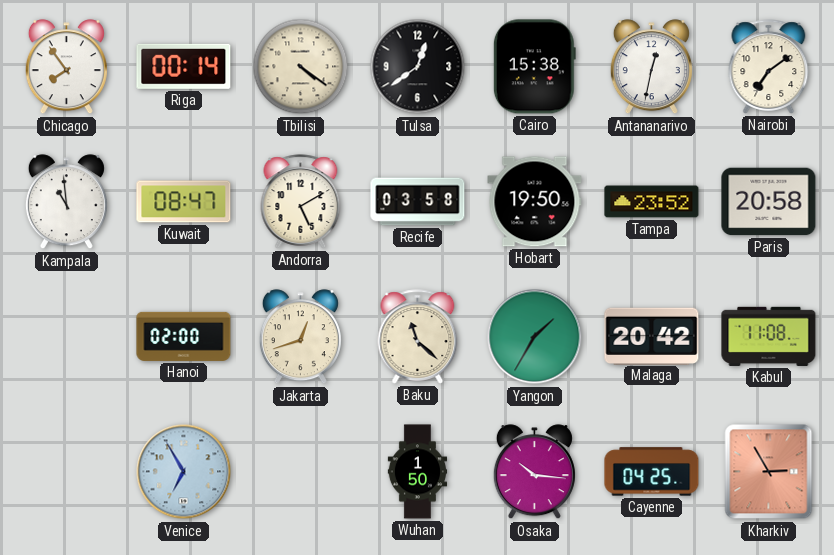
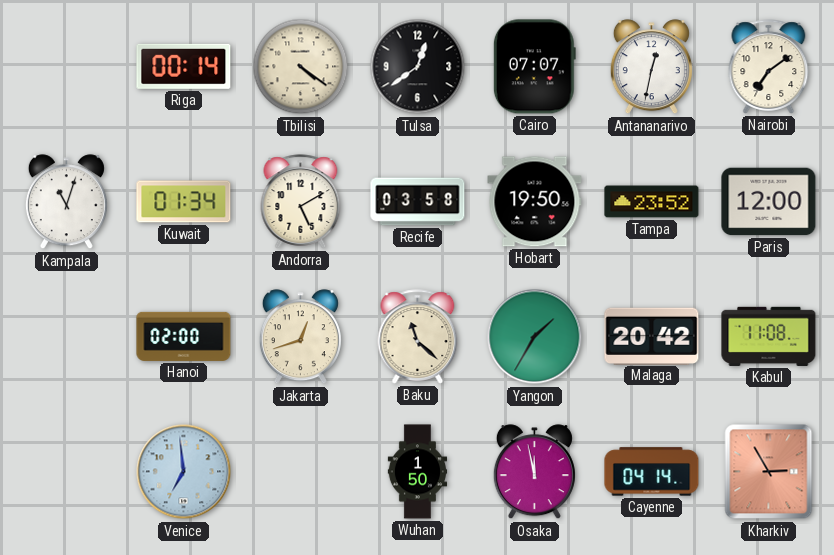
Chicago: 7:54 -> none (66, 67)
Cairo: 15:38 -> 07:07 (534, 67)
Kampala: 10:59 -> 11:03 (66, 202)
Kuwait: 08:47 -> 01:34 (184, 202)
Paris: 20:58 -> 12:00 (769, 202)
Venice: 6:55 -> 6:59 (184, 472)
Osaka: 10:16 -> 11:58 (534, 472)
Cayenne: 04:25 -> 04:14 (652, 472)
